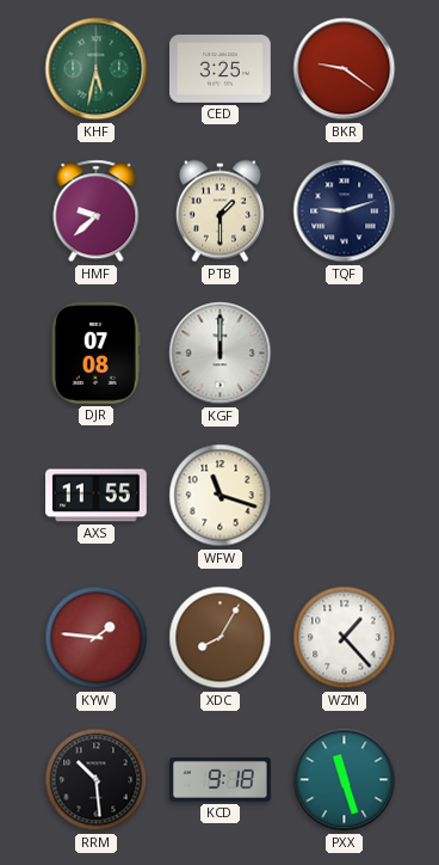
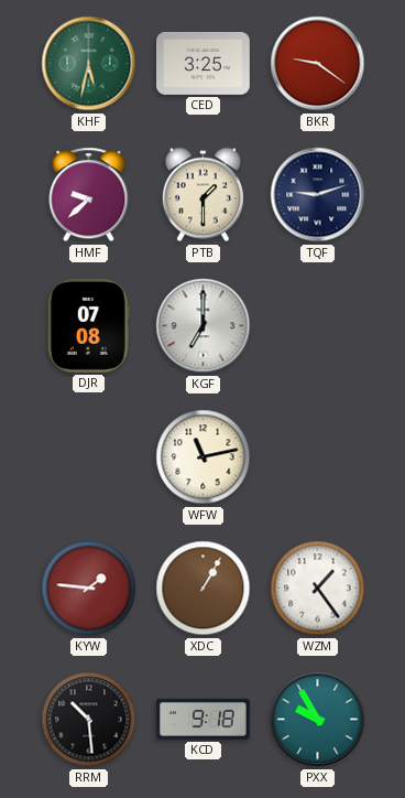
KGF: 12:00 -> 7:00 (204, 326)
AXS: 11:55 -> none (97, 496)
WFW: 11:18 -> 11:13 (204, 457)
XDC: 8:05 -> 1:05 (204, 589)
WZM: 1:23 -> 1:24 (318, 589)
PXX: 11:27 -> 9:55 (318, 720)
